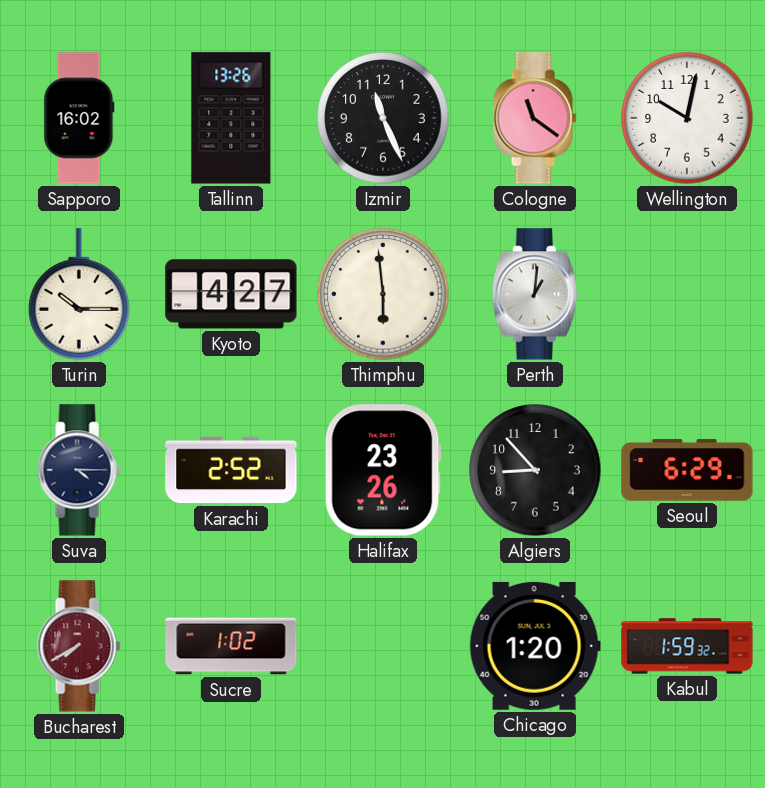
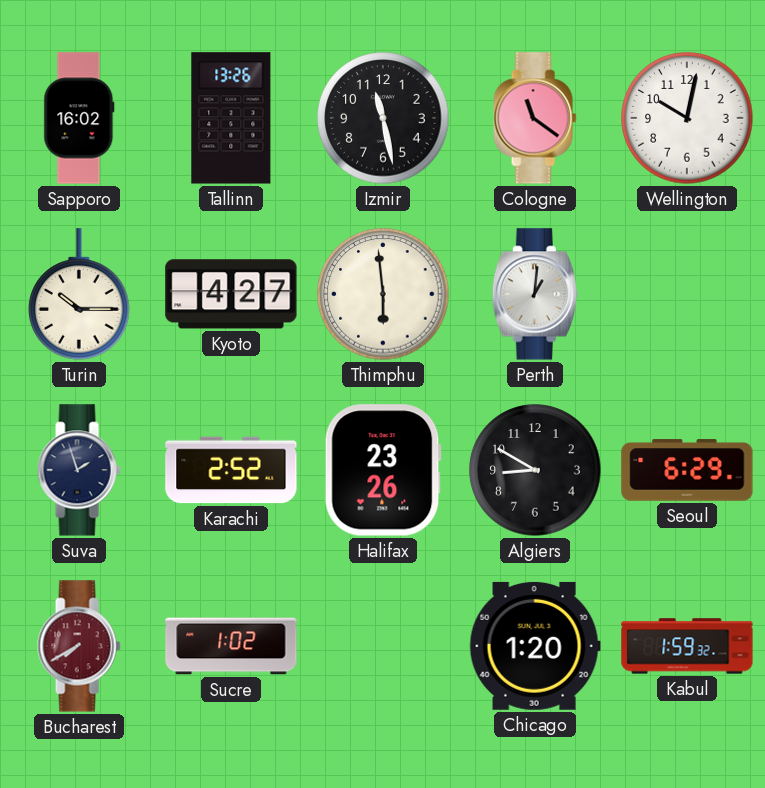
Izmir: 11:26 -> 11:28 (383, 118)
Suva: 4:15 -> 1:57 (79, 470)
Algiers: 8:53 -> 8:50 (535, 470)
